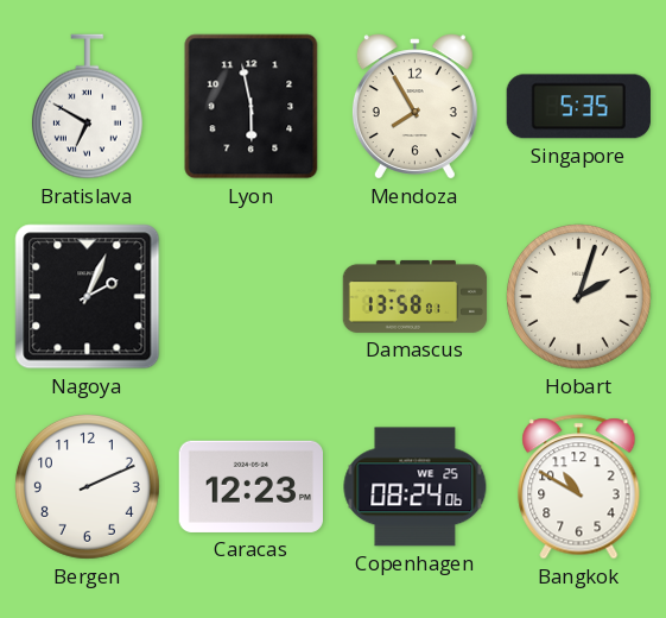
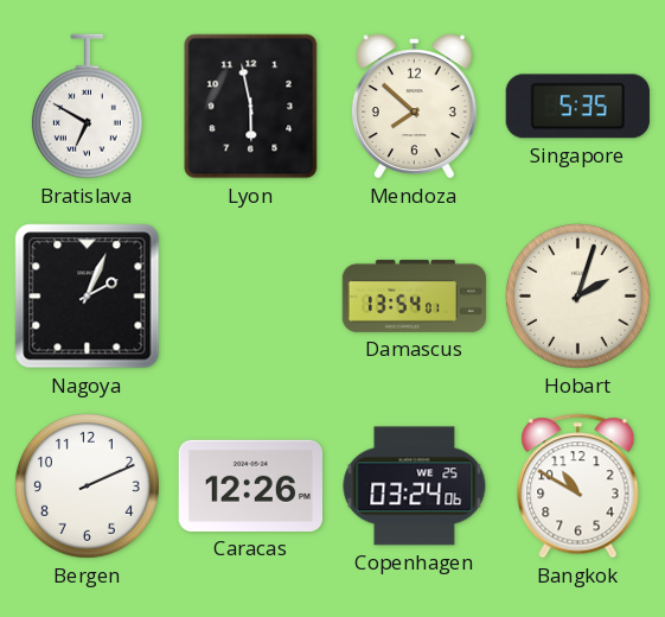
Mendoza: 7:55 -> 7:52 (414, 107)
Damascus: 13:58 -> 13:54 (415, 295)
Caracas: 12:23 -> 12:26 (250, 485)
Copenhagen: 08:24 -> 03:24 (415, 486)
